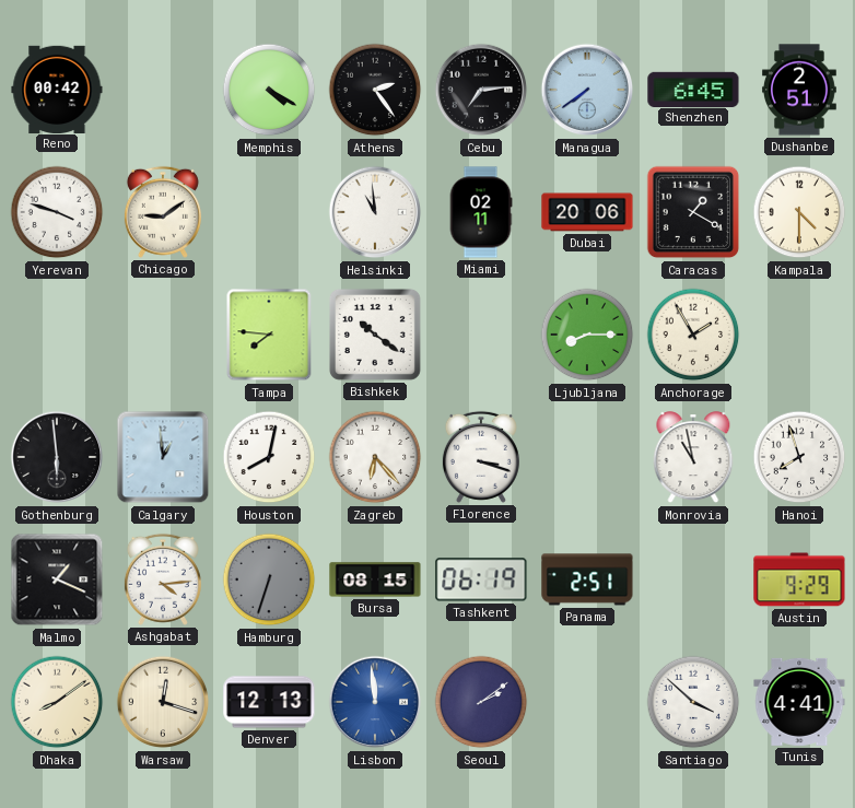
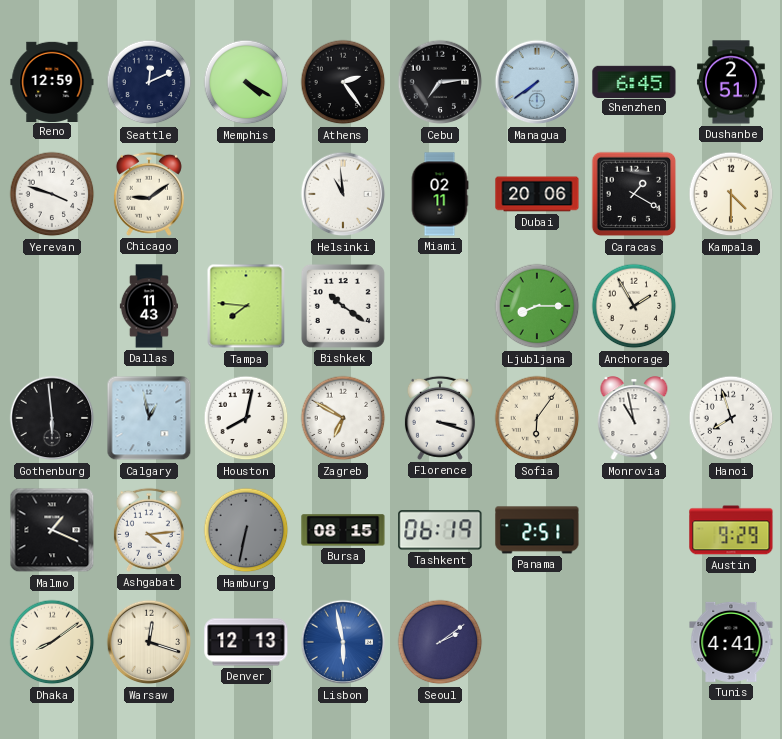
Reno: 00:42 -> 12:59 (52, 81)
Seattle: none -> 12:11 (149, 82)
Dallas: none -> 11:43 (149, 306)
Calgary: 12:59 -> 12:58 (149, 418)
Zagreb: 6:23 -> 6:50 (343, 418)
Sofia: none -> 6:06 (537, 418)
Hamburg: 6:33 -> 6:32 (246, 530)
Lisbon: 11:59 -> 5:58 (343, 642)
Santiago: 3:52 -> none (693, 702)
